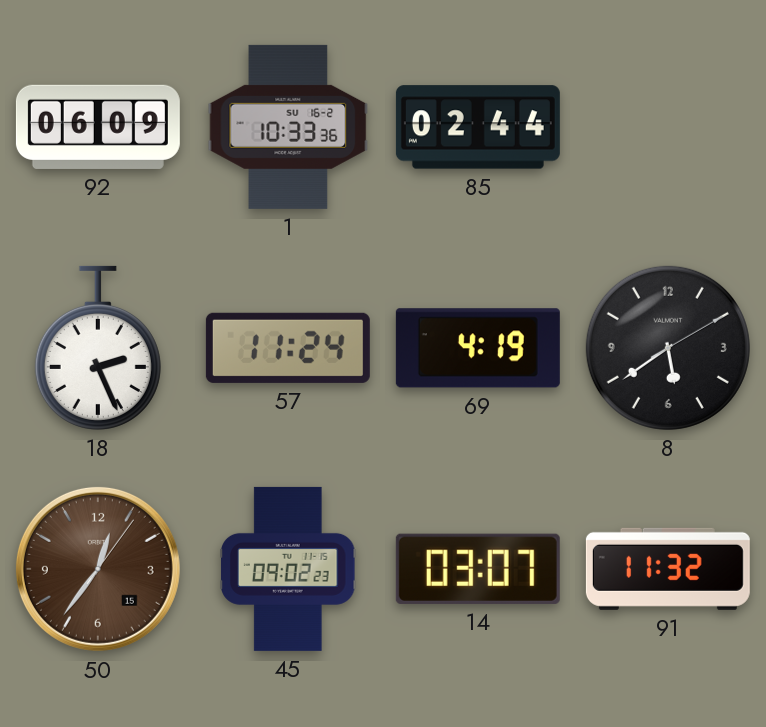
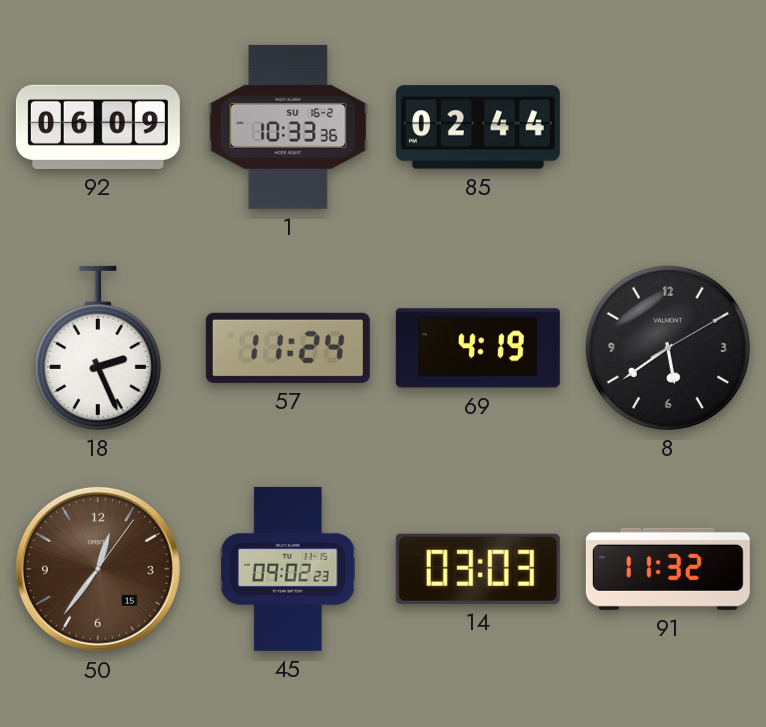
14: 03:07 -> 03:03 (478, 569)
